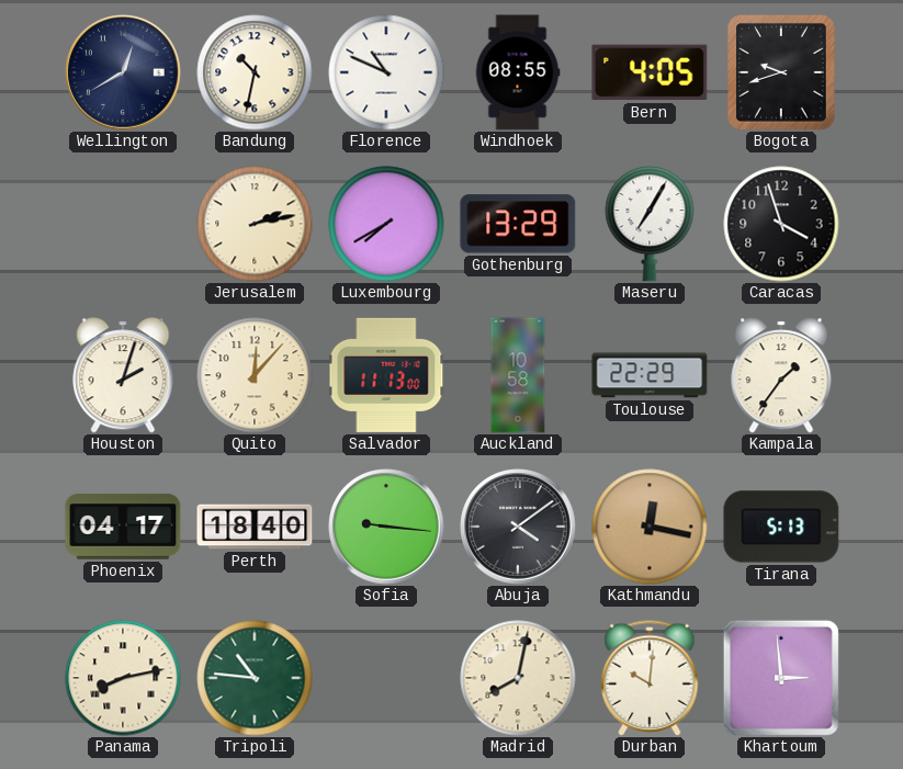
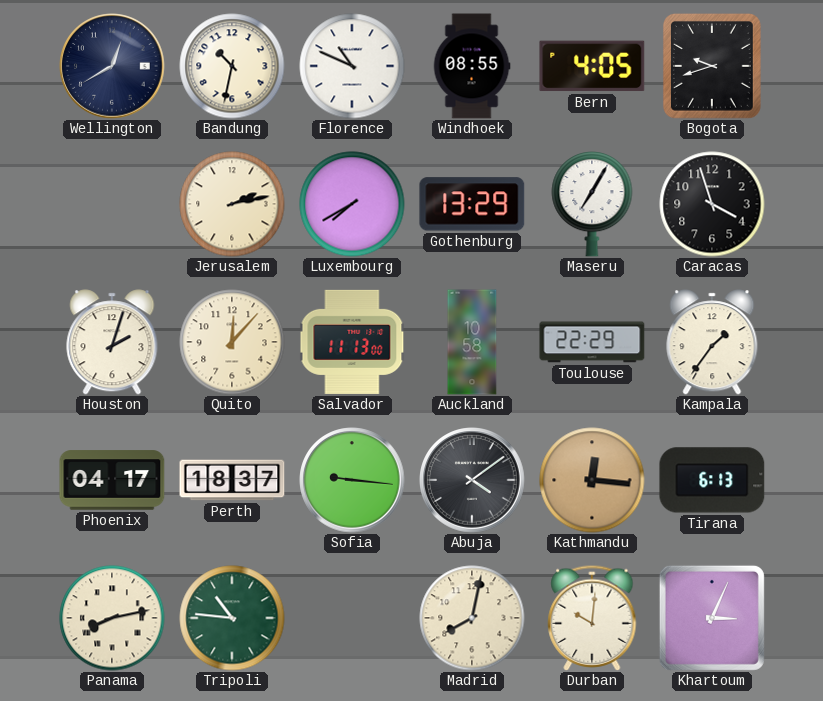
Perth: 18:40 -> 18:37 (232, 480)
Kathmandu: 12:17 -> 12:16 (592, 480)
Tirana: 5:13 -> 6:13 (712, 480)
Khartoum: 2:59 -> 3:04 (712, 618)
